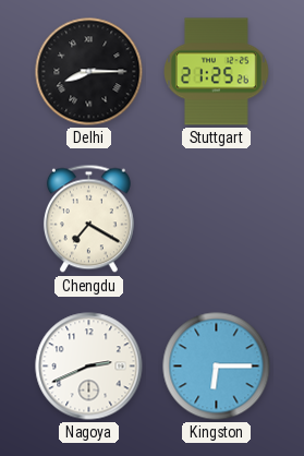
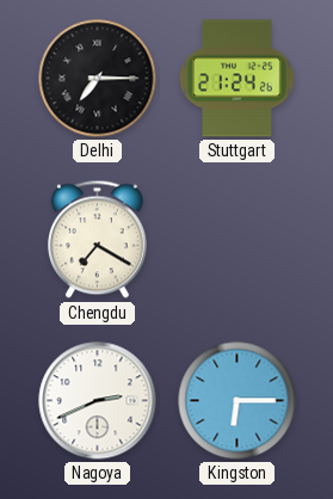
Delhi: 8:15 -> 7:15 (98, 79)
Stuttgart: 21:25 -> 21:24 (238, 79)
